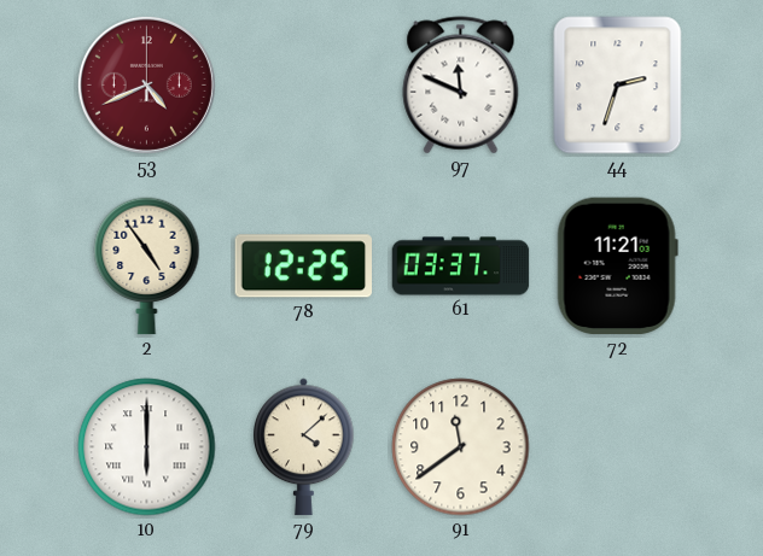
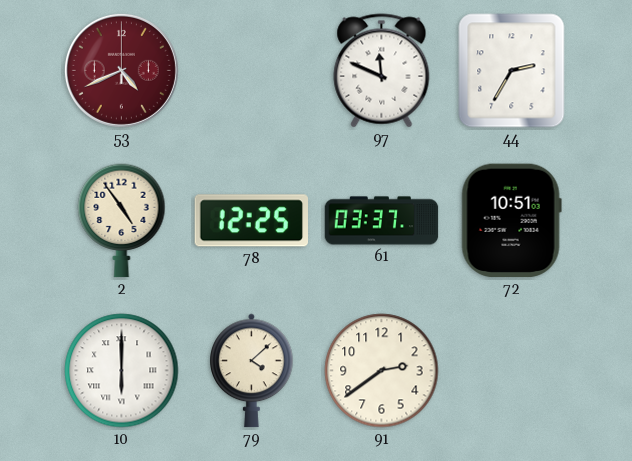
44: 2:33 -> 2:35 (512, 71)
72: 11:21 -> 10:51 (511, 221)
91: 11:39 -> 2:39 (382, 371)
